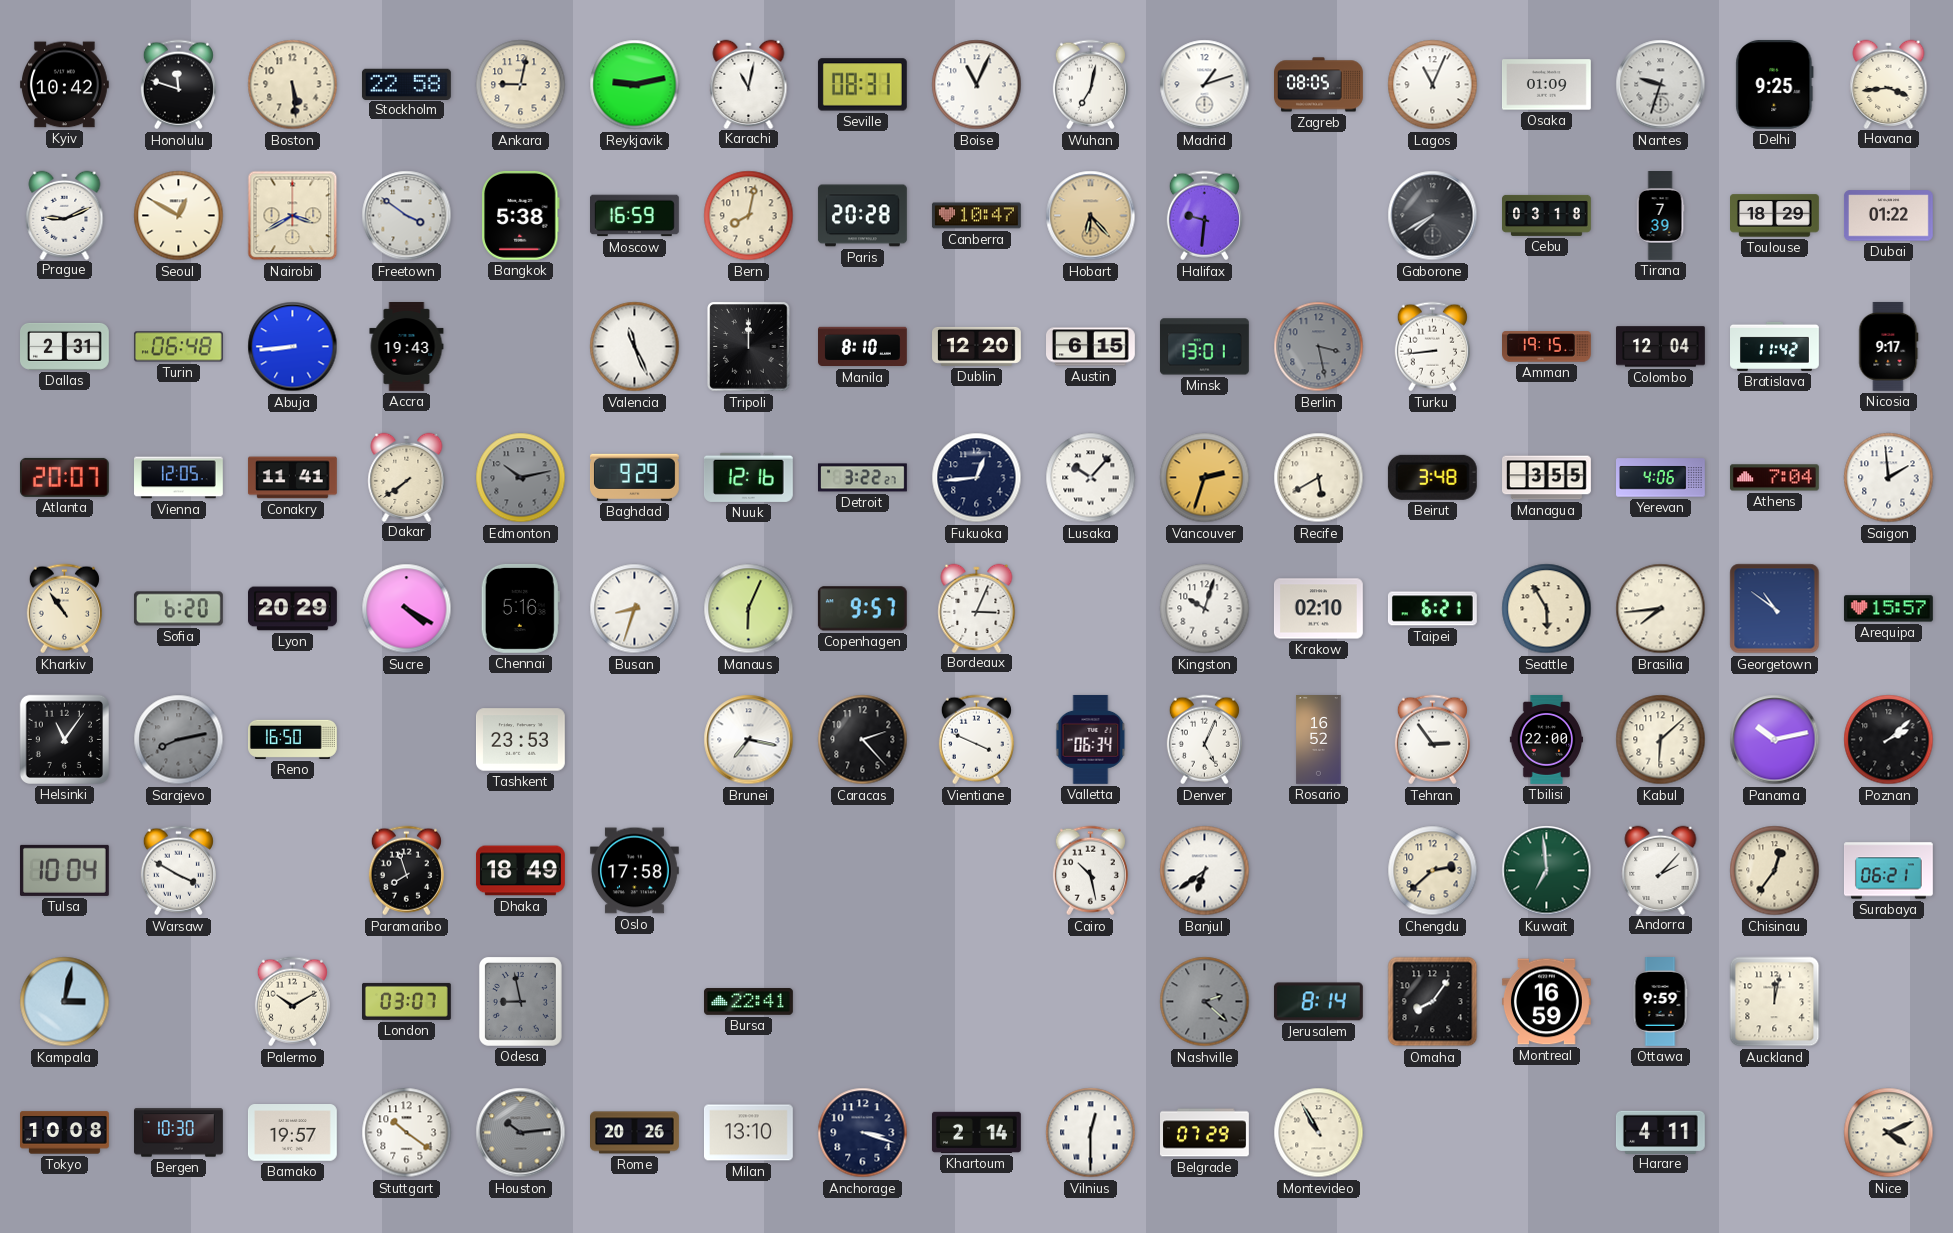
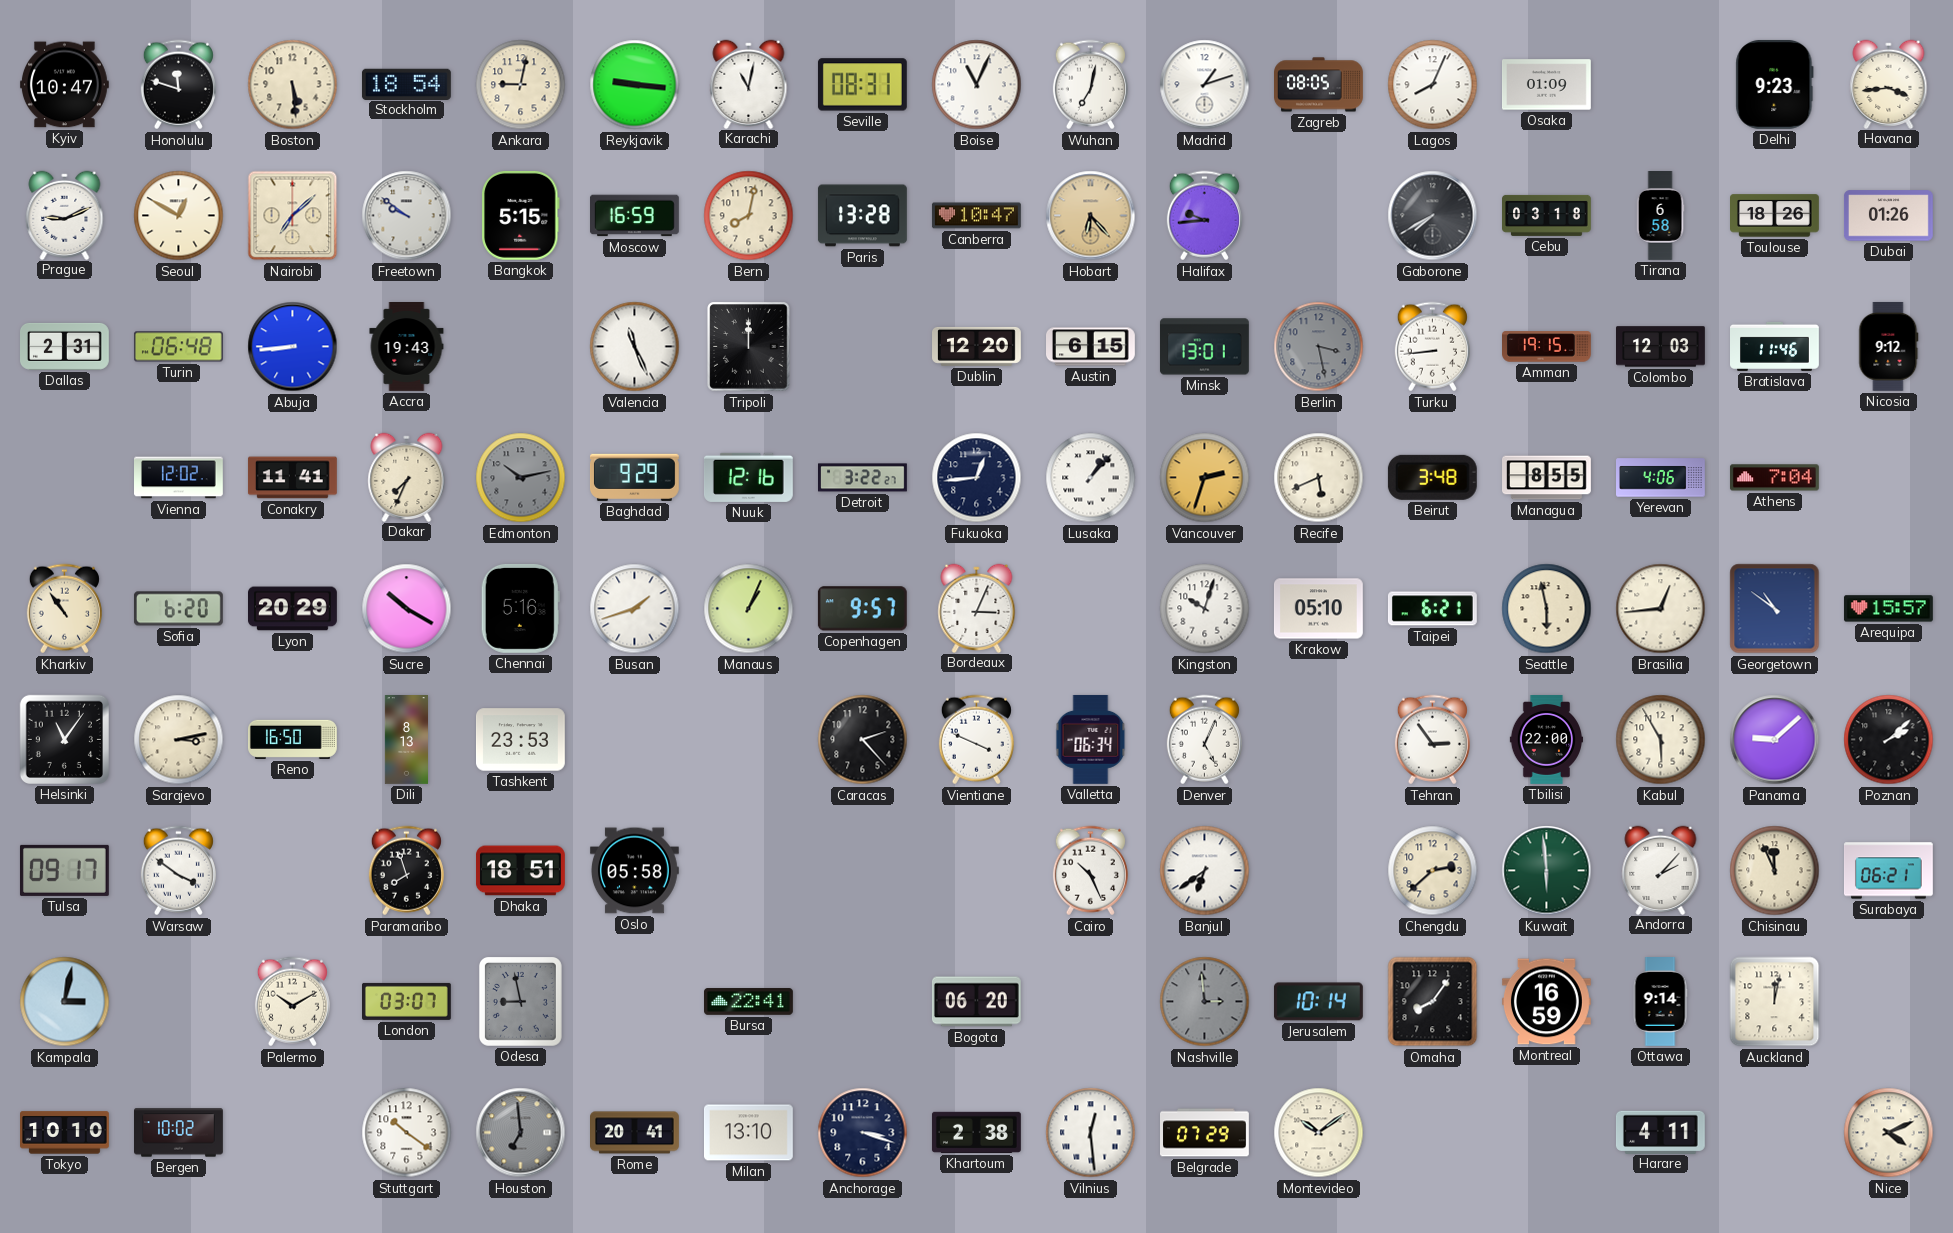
Kyiv: 10:42 -> 10:47 (64, 85)
Stockholm: 22:58 -> 18:54 (406, 84)
Reykjavik: 9:13 -> 9:16 (635, 85)
Lagos: 11:04 -> 8:04 (1433, 85)
Nantes: 9:33 -> none (1661, 85)
Delhi: 9:25 -> 9:23 (1775, 84)
Nairobi: 3:40 -> 7:08 (293, 216)
Freetown: 3:51 -> 9:51 (407, 216)
Bangkok: 5:38 -> 5:15 (521, 215)
Paris: 20:28 -> 13:28 (862, 216)
Halifax: 9:31 -> 9:44 (1204, 216)
Tirana: 7:39 -> 6:58 (1660, 216)
Toulouse: 18:29 -> 18:26 (1775, 216)
Dubai: 01:22 -> 01:26 (1889, 216)
Manila: 8:10 -> none (863, 347)
Colombo: 12:04 -> 12:03 (1661, 347)
Bratislava: 11:42 -> 11:46 (1775, 346)
Nicosia: 9:17 -> 9:12 (1889, 346)
Atlanta: 20:07 -> none (64, 477)
Vienna: 12:05 -> 12:02 (179, 478)
Dakar: 7:39 -> 7:34 (407, 477)
Lusaka: 10:07 -> 1:07 (1091, 478)
Recife: 5:40 -> 5:41 (1319, 478)
Managua: 3:55 -> 8:55 (1547, 478)
Saigon: 1:59 -> none (1889, 478)
Sucre: 4:20 -> 10:20 (407, 609)
Busan: 8:33 -> 1:42 (635, 609)
Manaus: 6:04 -> 1:04 (749, 609)
Krakow: 02:10 -> 05:10 (1319, 609)
Seattle: 5:55 -> 5:58 (1547, 609)
Brasilia: 7:44 -> 12:44 (1661, 609)
Sarajevo: 8:13 -> 3:13 (179, 740)
Sarajevo dial: grey -> cream (179, 740)
Dili: none -> 8:13 (406, 740)
Brunei: 7:17 -> none (749, 740)
Rosario: 16:52 -> none (1319, 740)
Kabul: 6:08 -> 5:55 (1661, 740)
Panama: 10:13 -> 9:08 (1775, 740)
Tulsa: 10:04 -> 09:17 (64, 870)
Warsaw: 3:50 -> 3:51 (178, 871)
Dhaka: 18:49 -> 18:51 (521, 871)
Oslo: 17:58 -> 05:58 (634, 871)
Cairo: 10:28 -> 10:26 (1090, 871)
Kuwait: 6:59 -> 5:59 (1547, 871)
Chisinau: 12:36 -> 11:56 (1775, 871)
Bogota: none -> 06:20 (976, 1002)
Nashville: 2:22 -> 2:59 (1205, 1002)
Jerusalem: 8:14 -> 10:14 (1318, 1002)
Ottawa: 9:59 -> 9:14 (1660, 1002)
Tokyo: 10:08 -> 10:10 (65, 1133)
Bergen: 10:30 -> 10:02 (179, 1133)
Bamako: 19:57 -> none (292, 1133)
Houston: 10:14 -> 6:59 (521, 1133)
Rome: 20:26 -> 20:41 (635, 1133)
Khartoum: 2:14 -> 2:38 (976, 1132)
Vilnius: 12:30 -> 12:29 (1091, 1133)
Montevideo: 10:55 -> 10:09 (1319, 1133)
